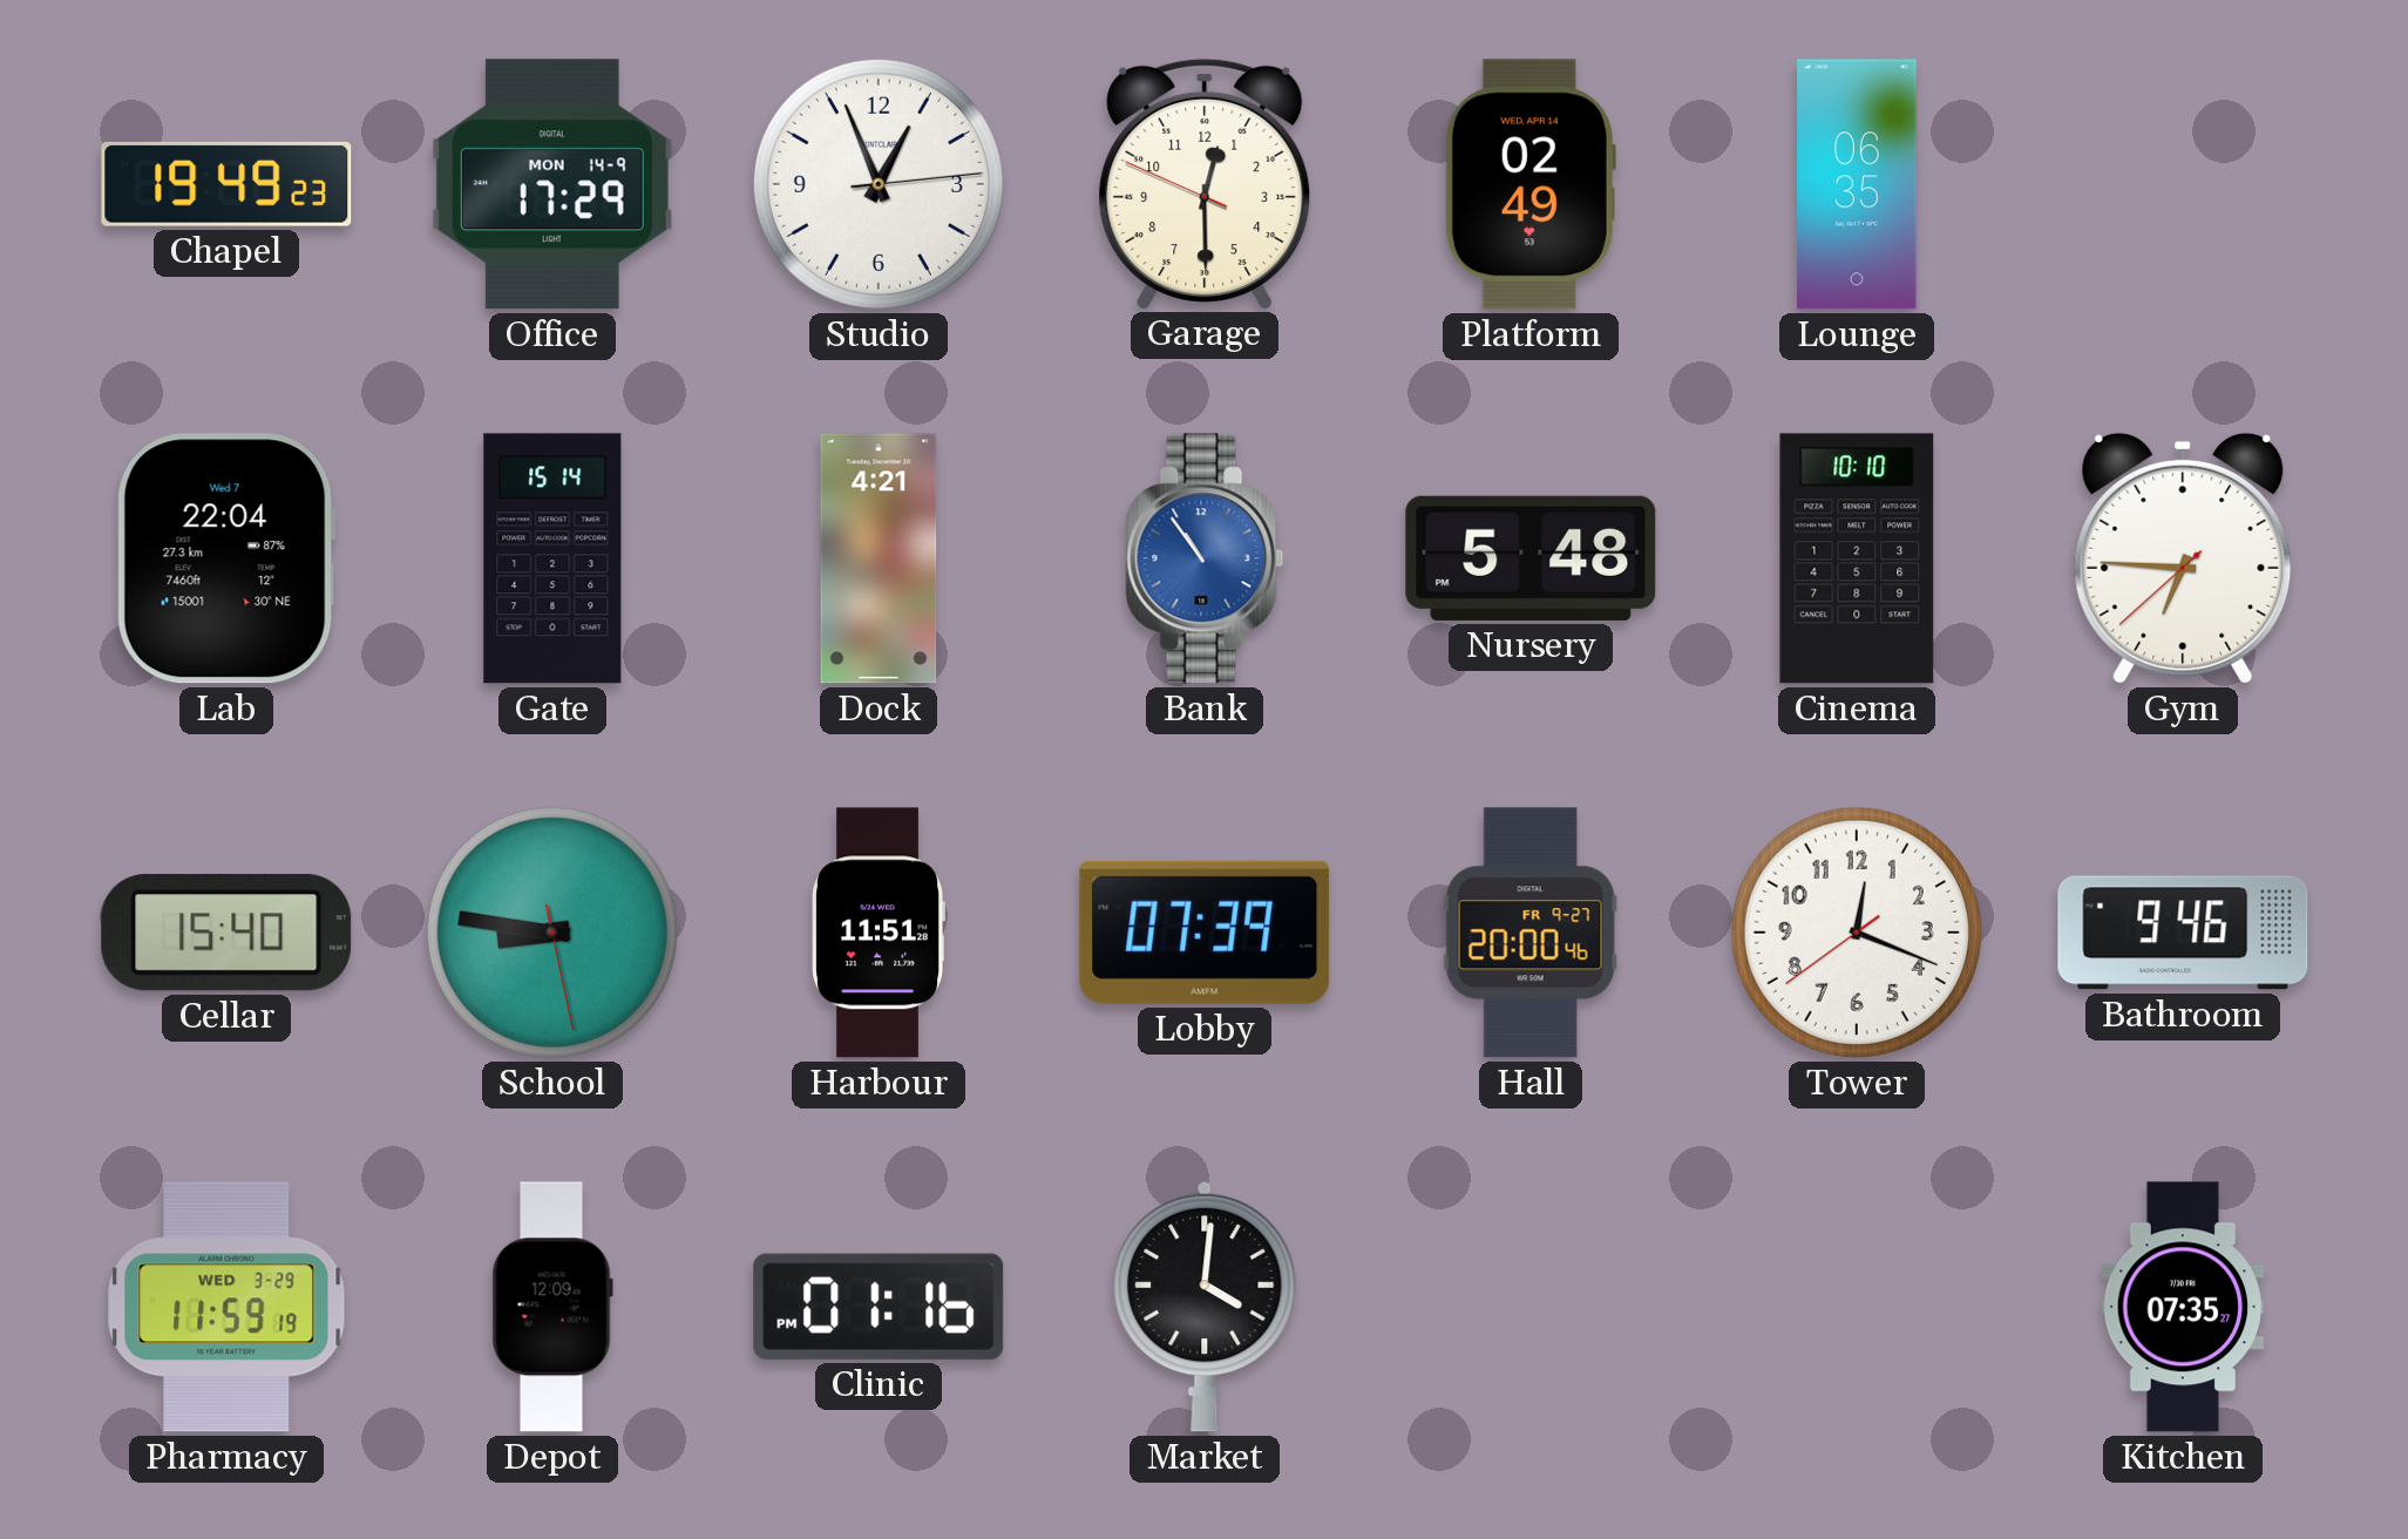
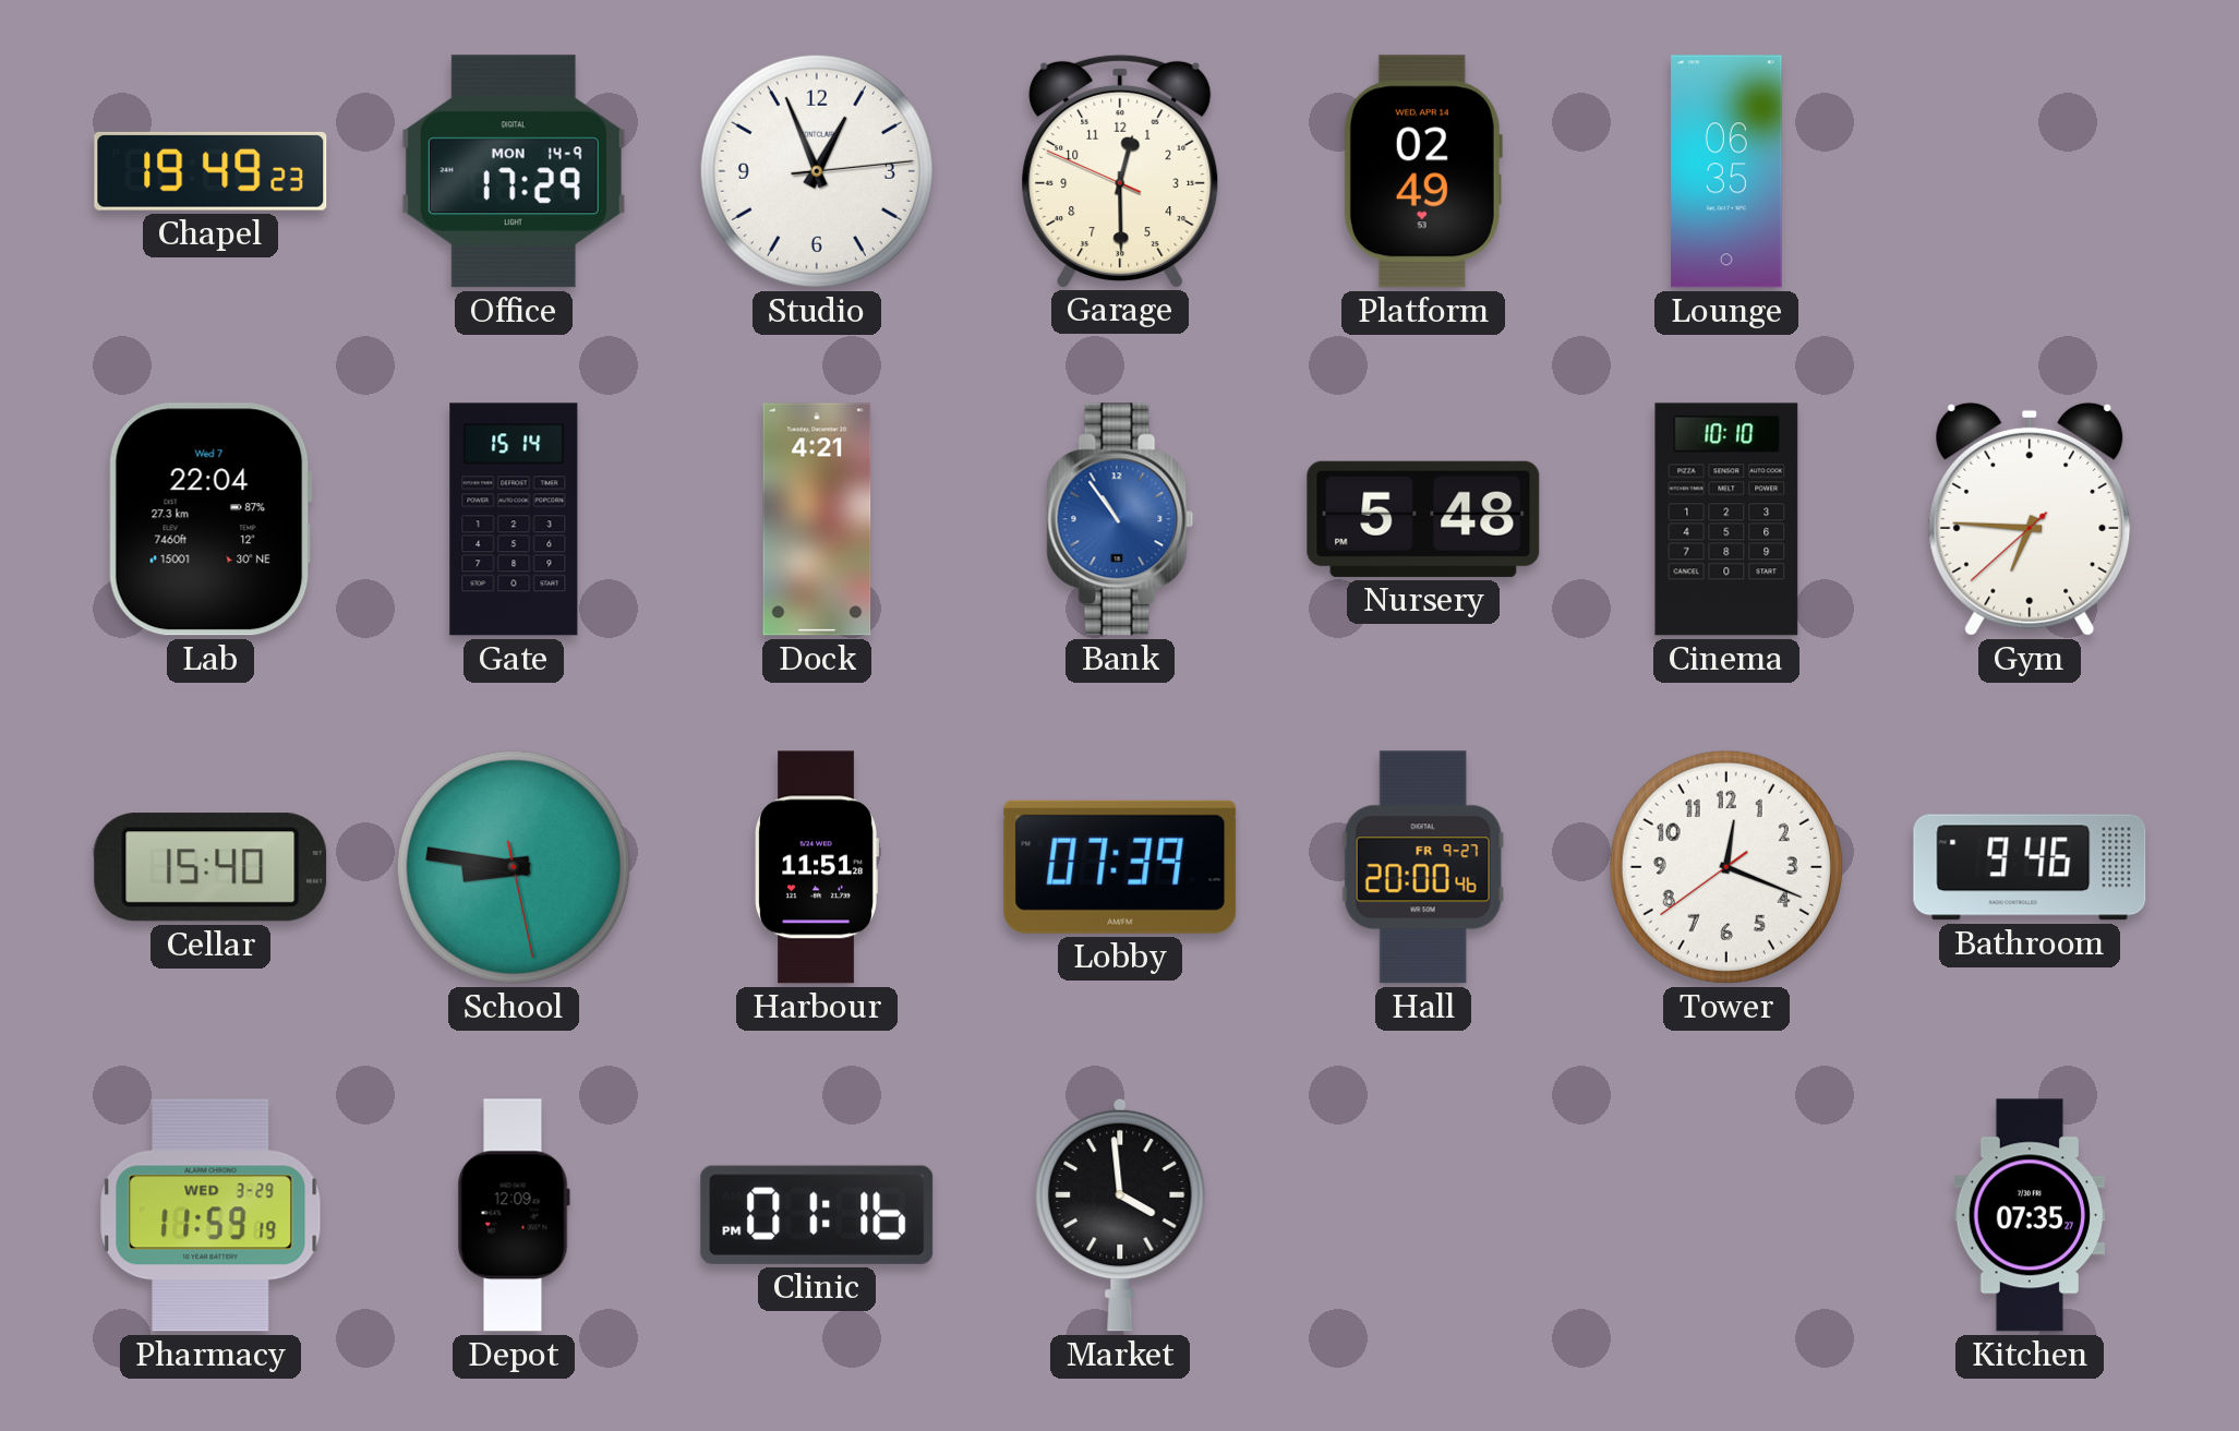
Market: 4:01 -> 3:59 (1120, 1215)
